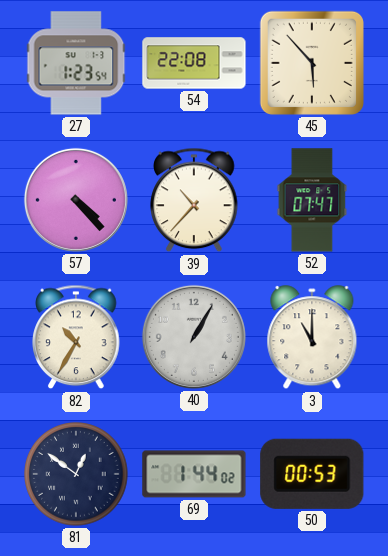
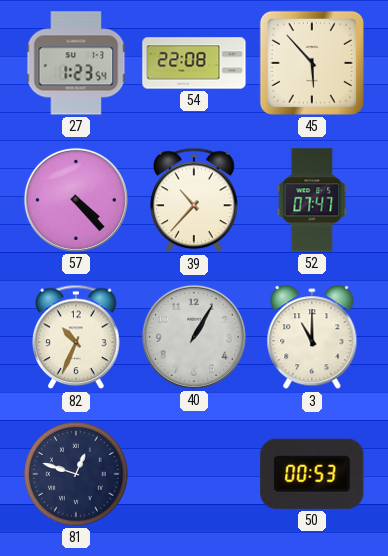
82: 10:35 -> 10:34 (76, 337)
81: 12:51 -> 12:48 (76, 474)
69: 1:44 -> none (194, 474)
